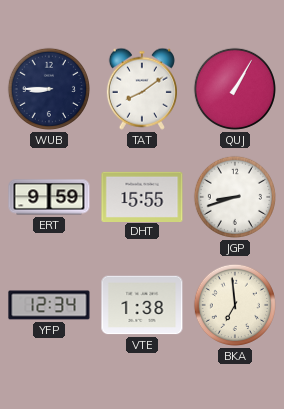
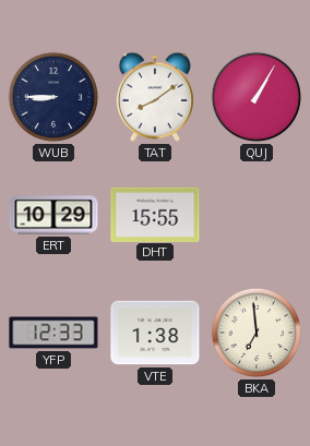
ERT: 9:59 -> 10:29 (53, 215)
JGP: 8:42 -> none (235, 197)
YFP: 12:34 -> 12:33 (53, 333)
